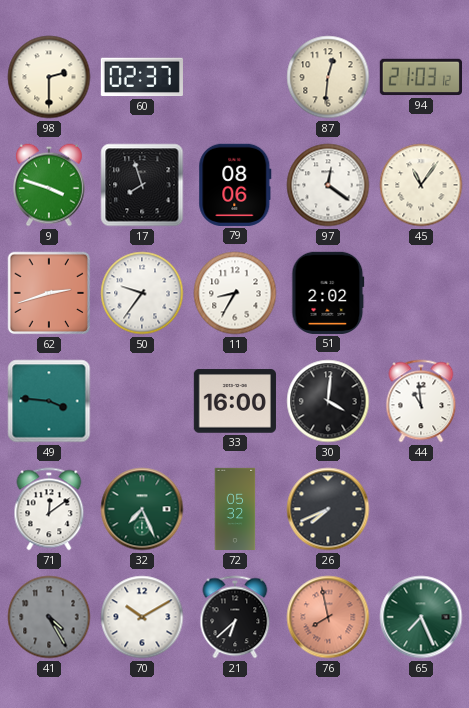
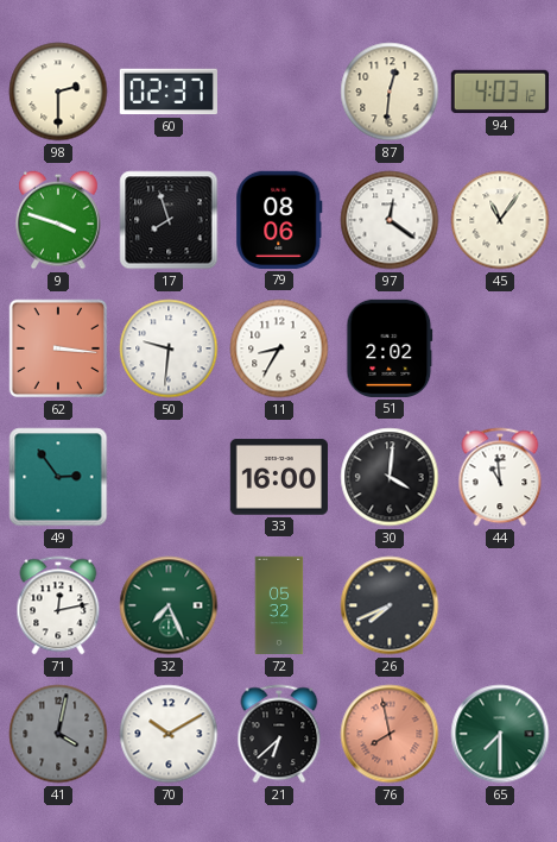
94: 21:03 -> 4:03 (499, 92)
62: 2:42 -> 3:16 (58, 348)
50: 9:36 -> 9:31 (169, 348)
49: 3:46 -> 2:54 (58, 477)
71: 12:09 -> 12:13 (58, 605)
41: 4:25 -> 4:02 (58, 734)
65: 7:26 -> 7:30 (500, 734)
